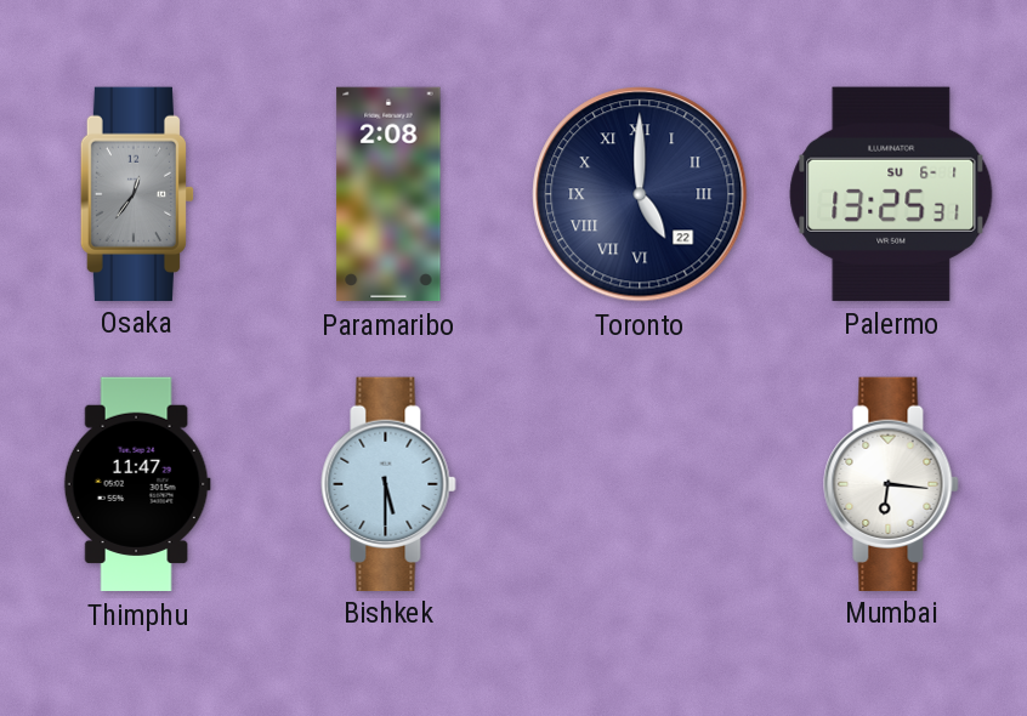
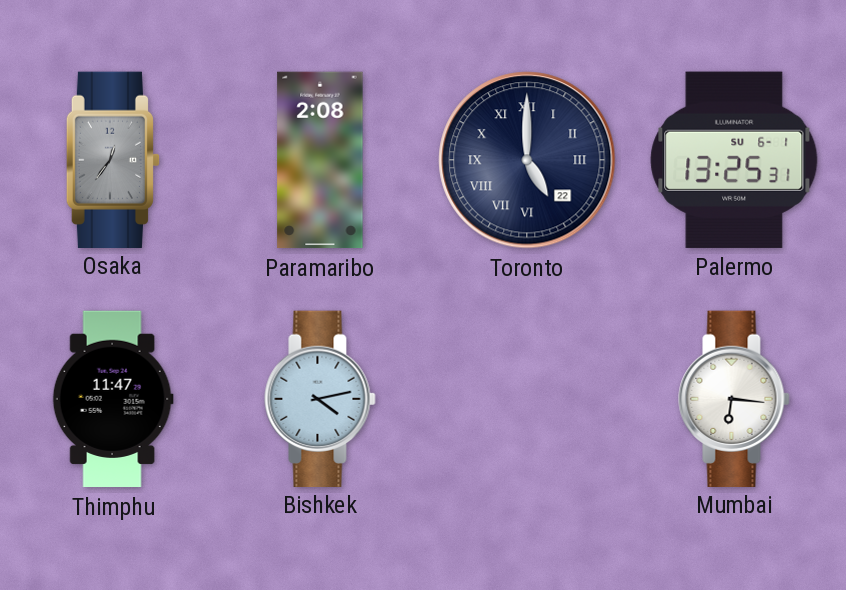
Bishkek: 5:30 -> 4:13 (320, 398)
